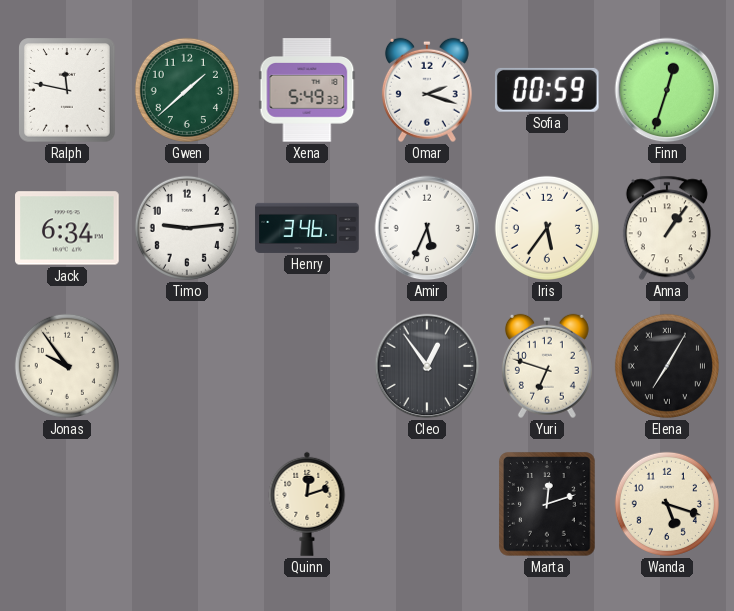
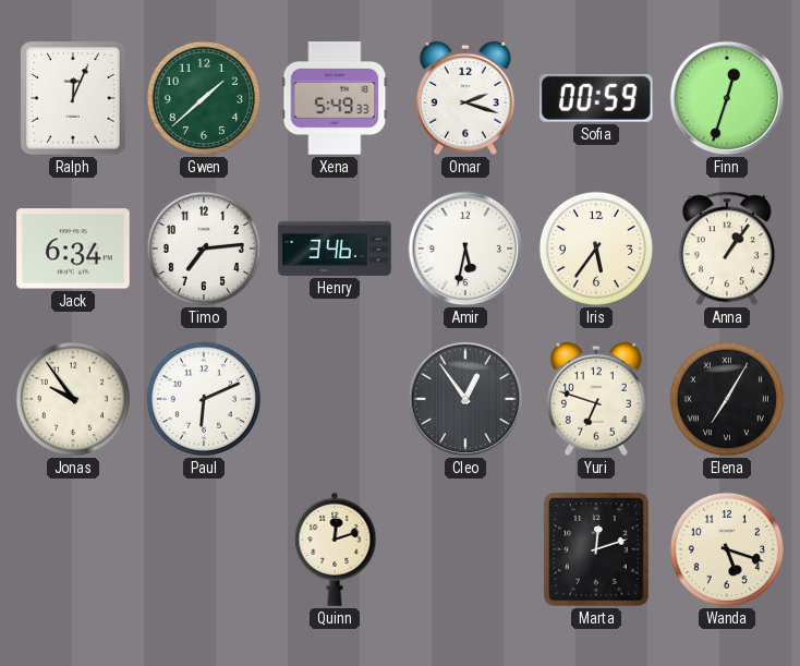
Ralph: 11:47 -> 12:04 (73, 98)
Timo: 9:14 -> 7:14 (204, 249)
Amir: 5:34 -> 5:32 (465, 249)
Paul: none -> 6:11 (204, 399)
